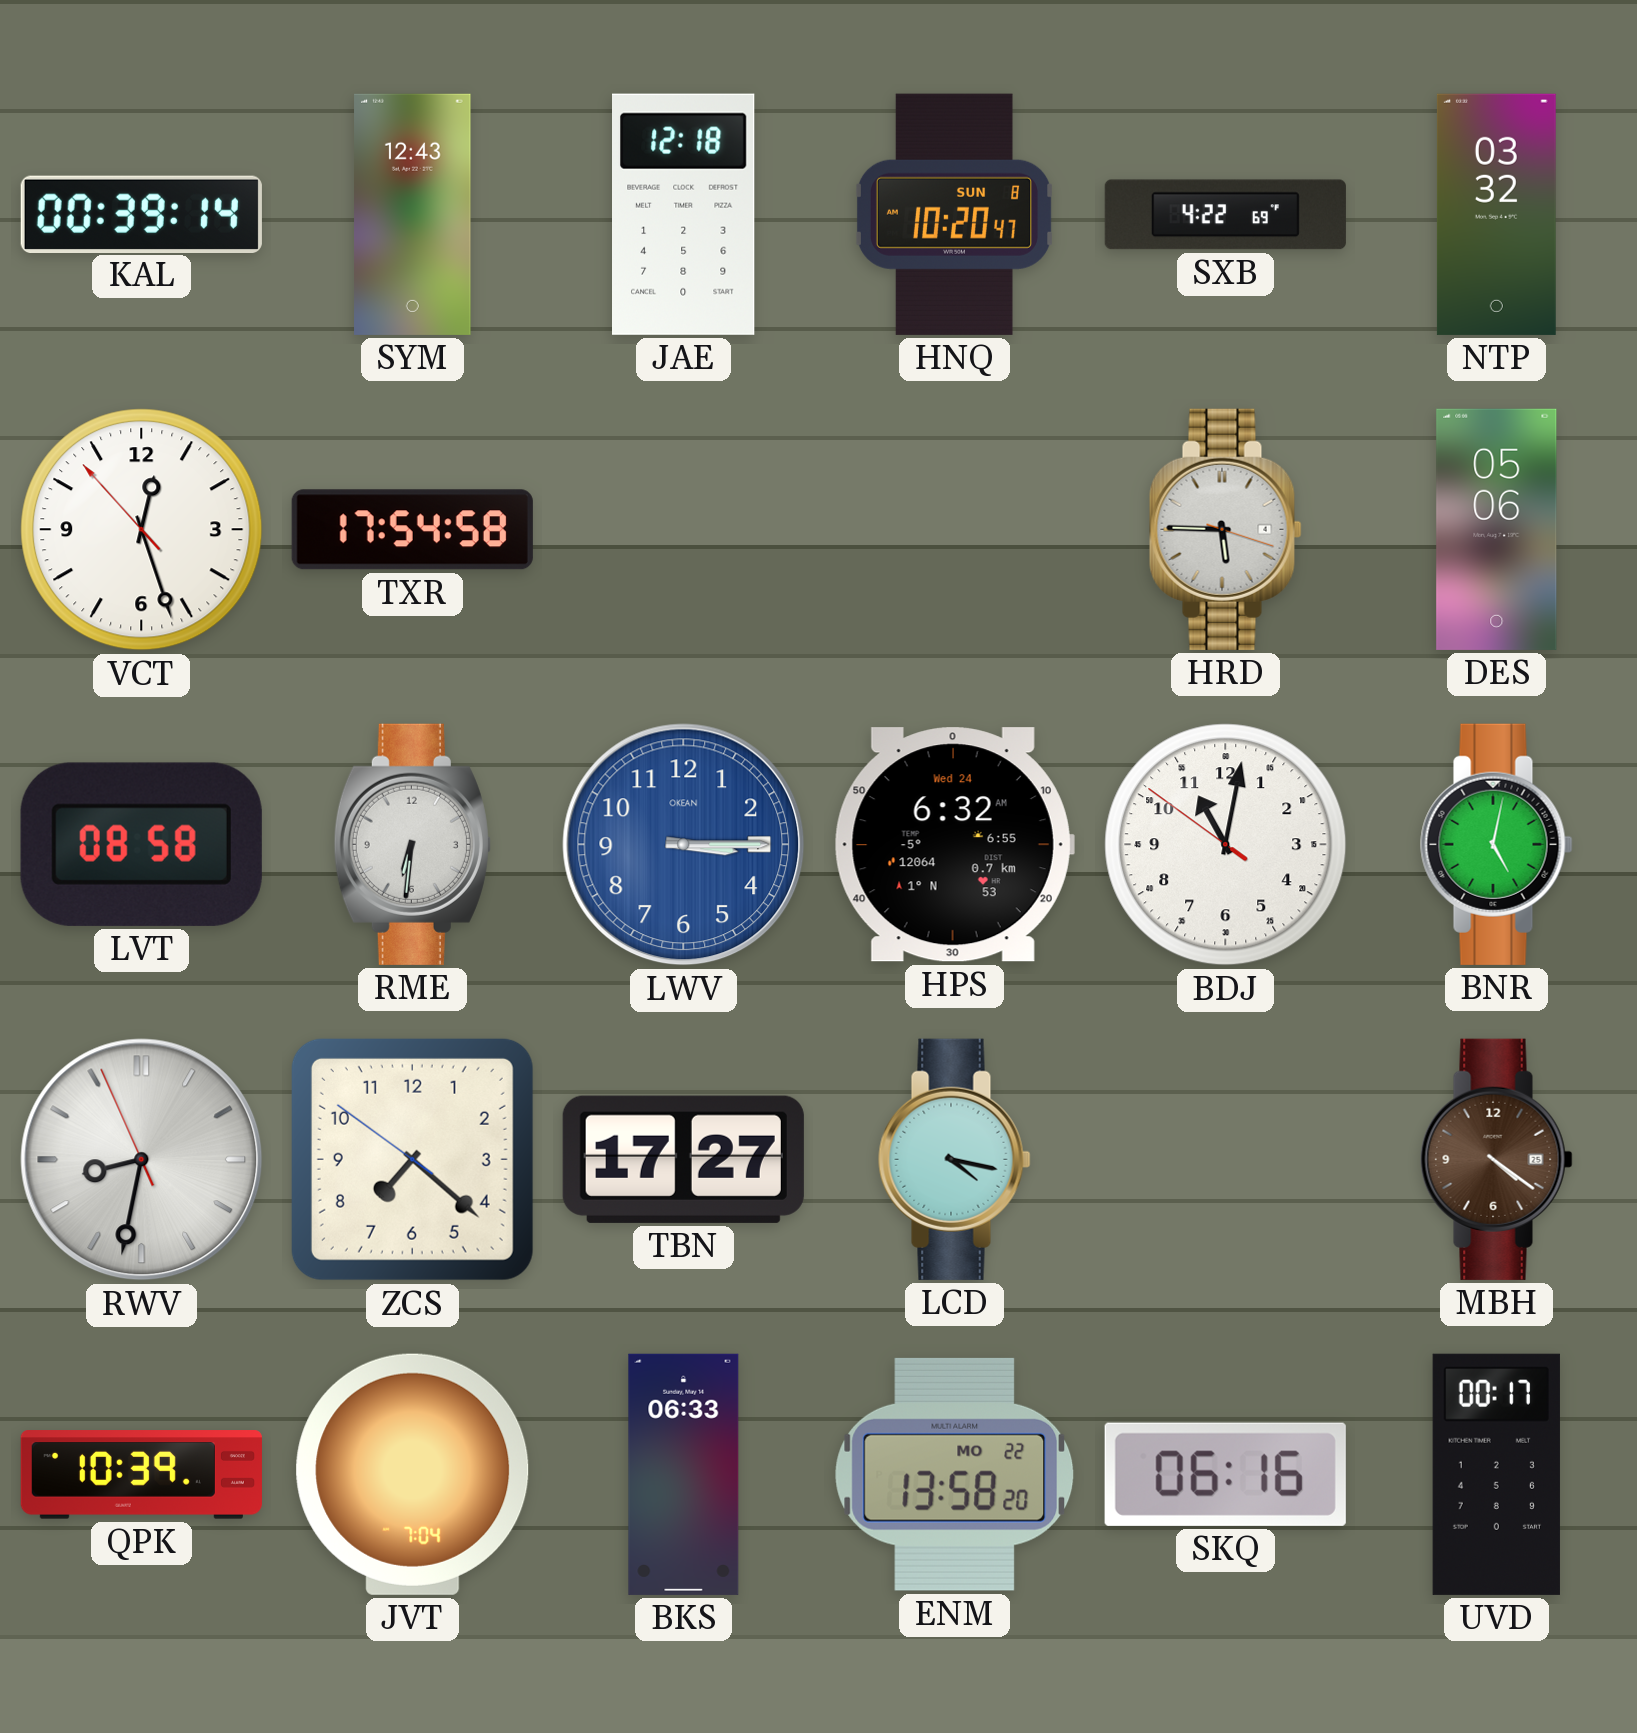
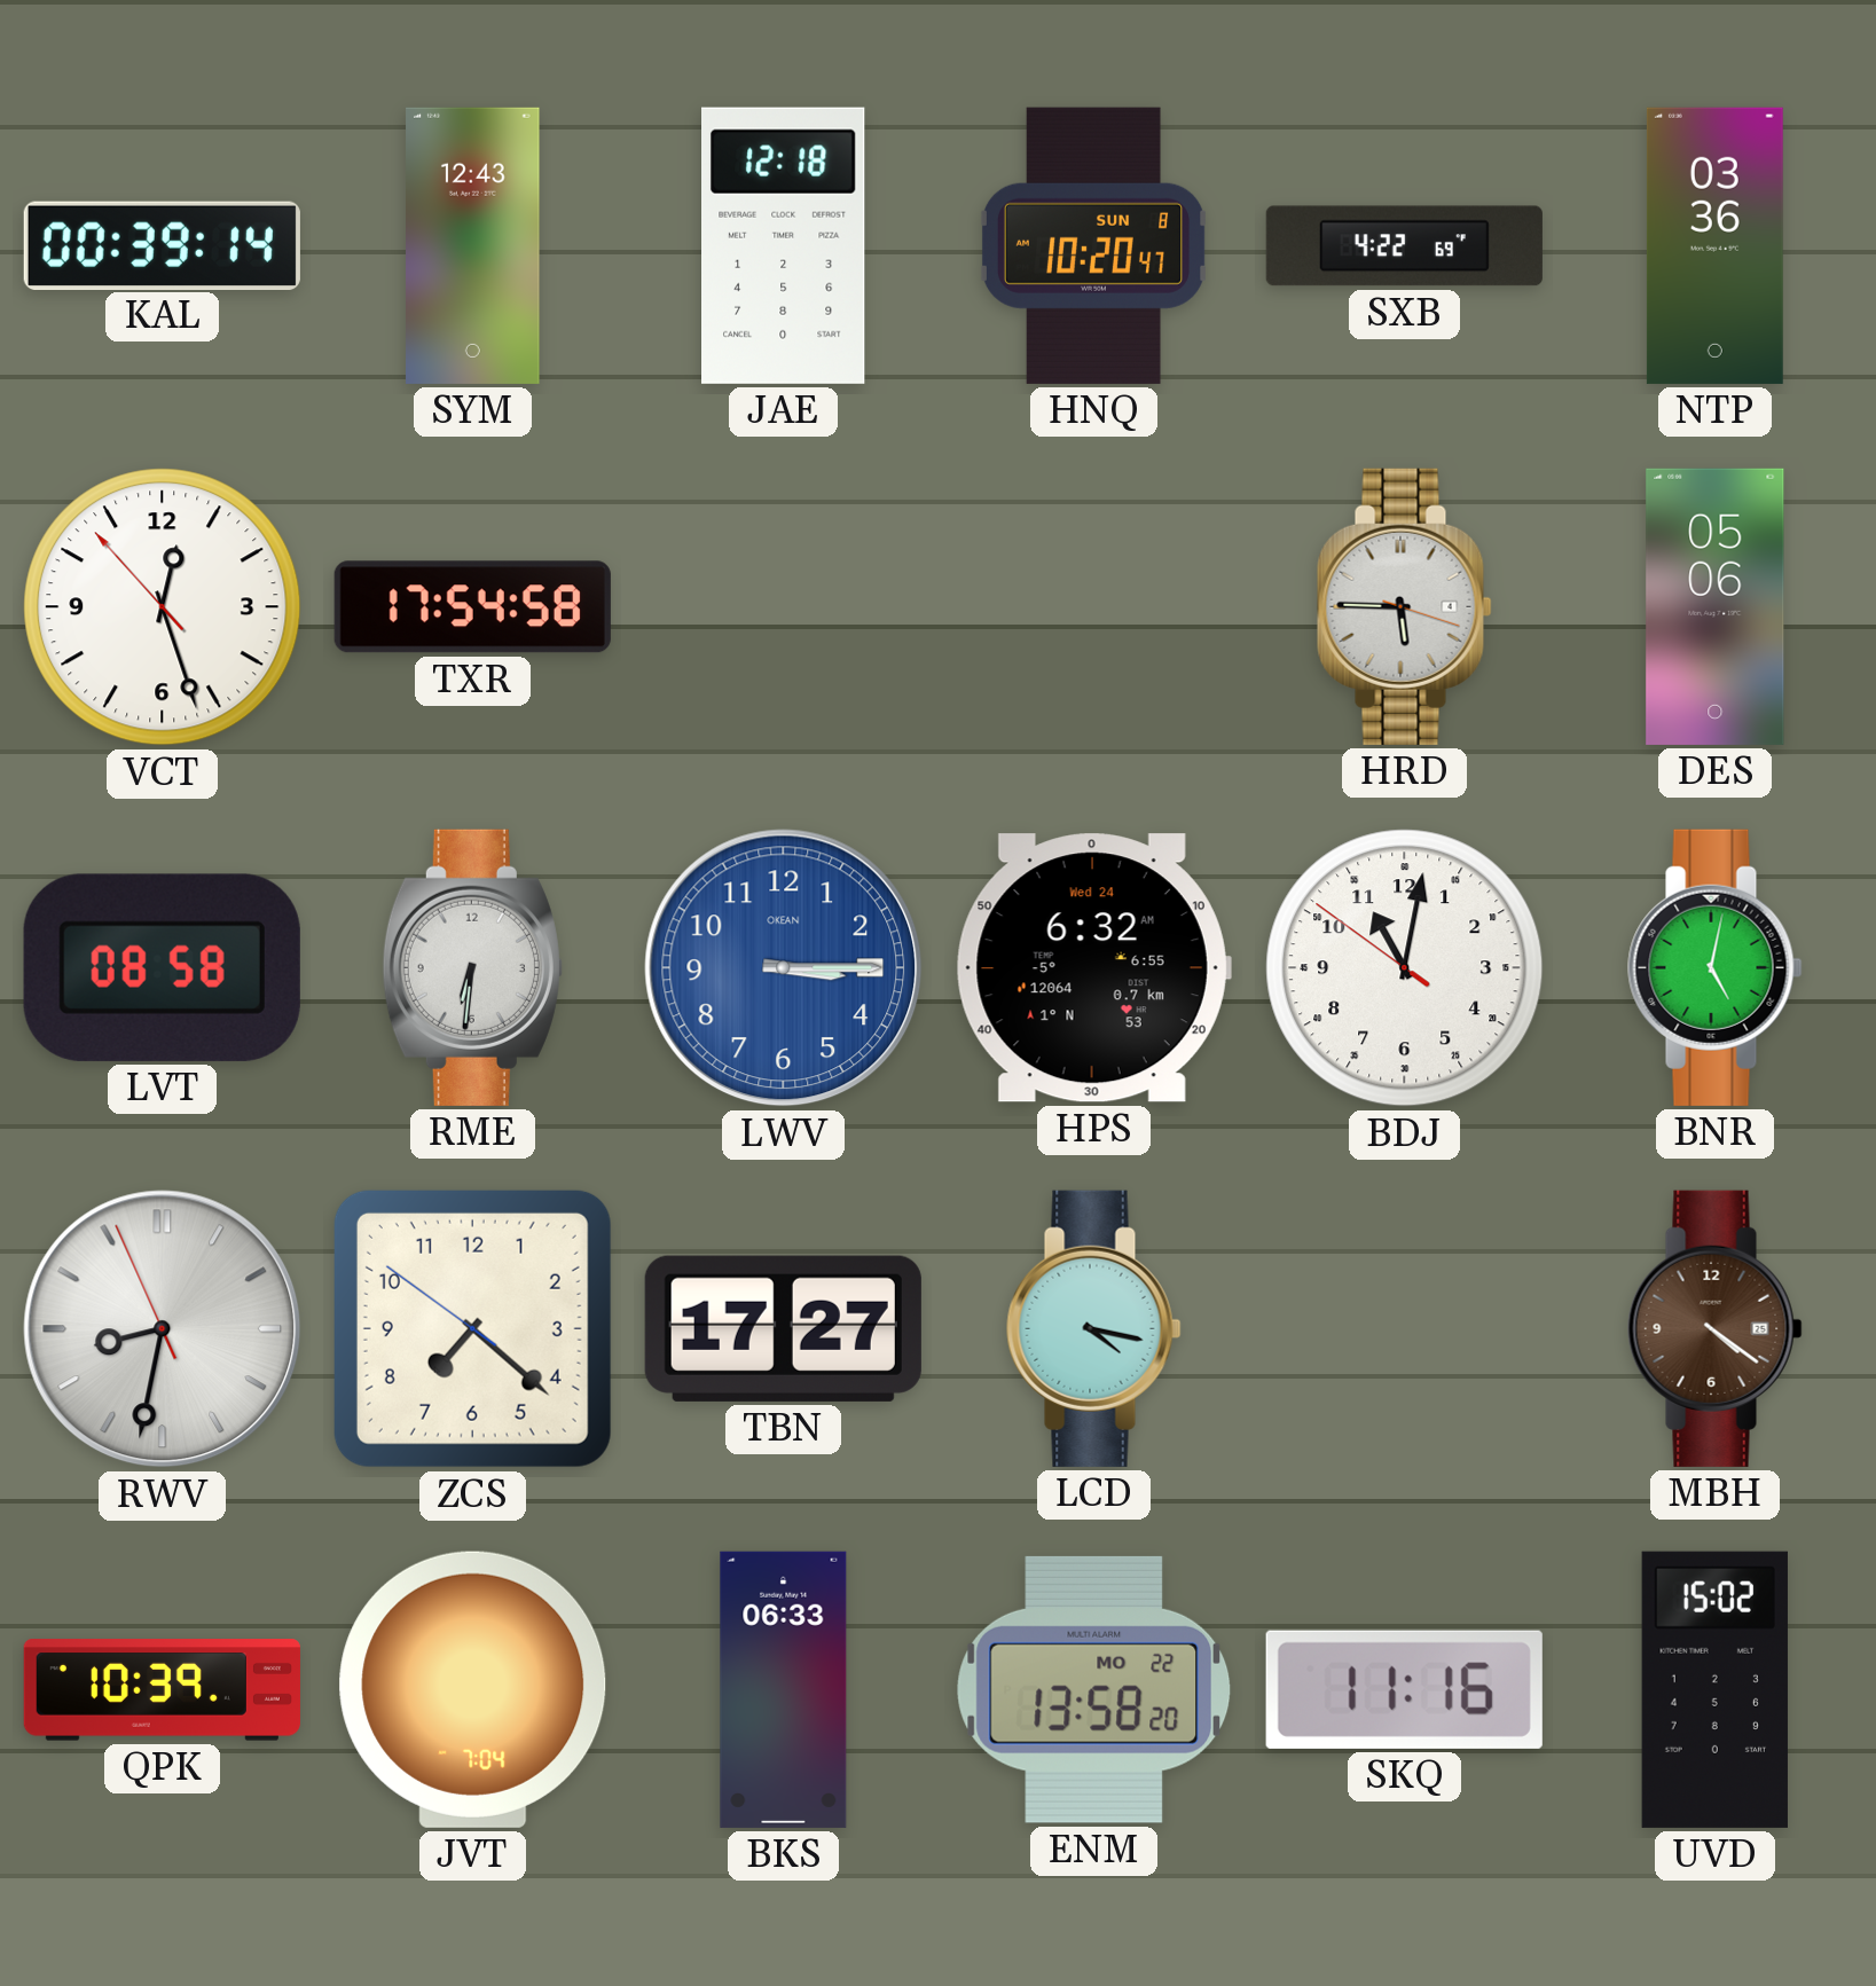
NTP: 03:32 -> 03:36 (1714, 245)
SKQ: 06:16 -> 11:16 (1404, 1689)
UVD: 00:17 -> 15:02 (1714, 1689)
